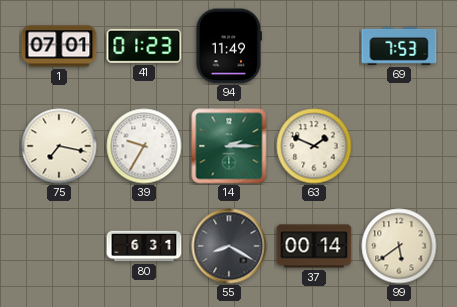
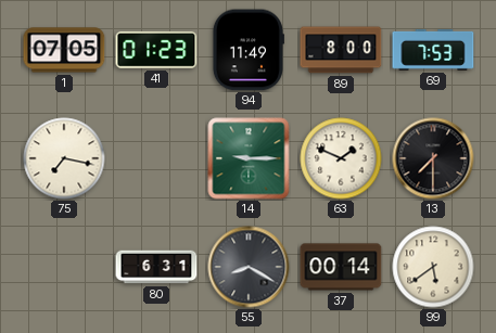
1: 07:01 -> 07:05 (64, 50)
89: none -> 8:00 (341, 50)
39: 9:35 -> none (144, 146)
14: 2:15 -> 9:15 (249, 158)
13: none -> 7:30 (433, 158)
